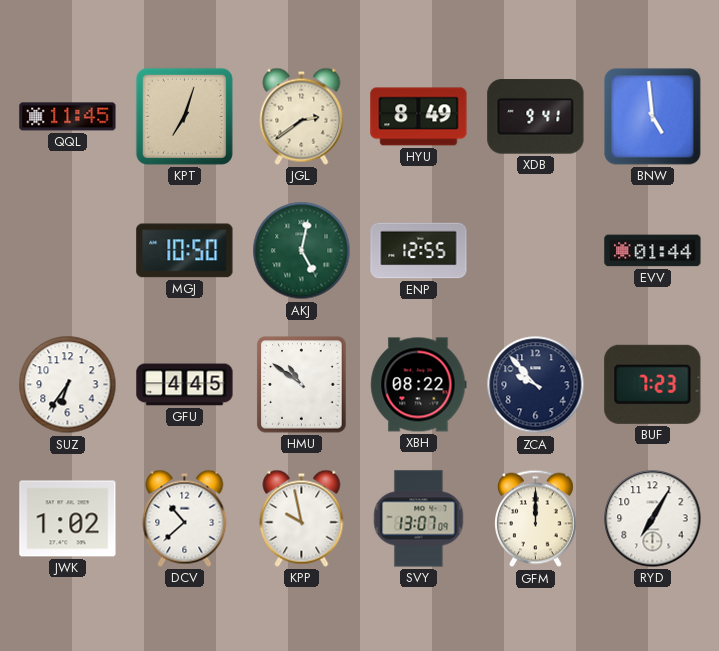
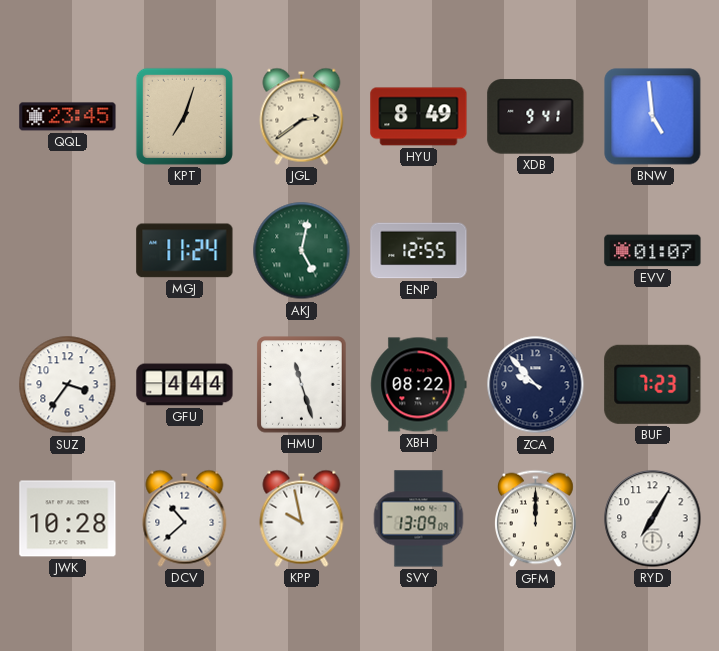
QQL: 11:45 -> 23:45 (68, 117)
MGJ: 10:50 -> 11:24 (185, 251)
EVV: 01:44 -> 01:07 (653, 251)
SUZ: 6:36 -> 3:36 (68, 385)
GFU: 4:45 -> 4:44 (185, 385)
HMU: 10:51 -> 11:27 (302, 385)
JWK: 1:02 -> 10:28 (68, 519)
SVY: 13:07 -> 13:09 (419, 519)
